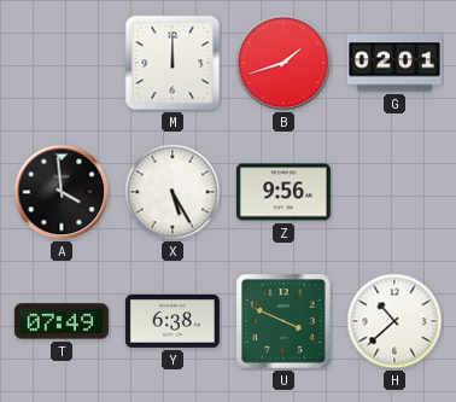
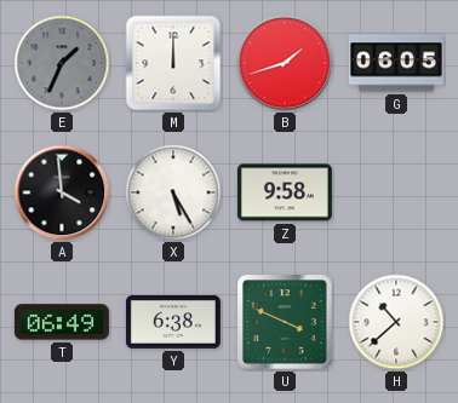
E: none -> 1:34 (62, 63)
G: 02:01 -> 06:05 (396, 63)
Z: 9:56 -> 9:58 (285, 192)
T: 07:49 -> 06:49 (62, 322)
